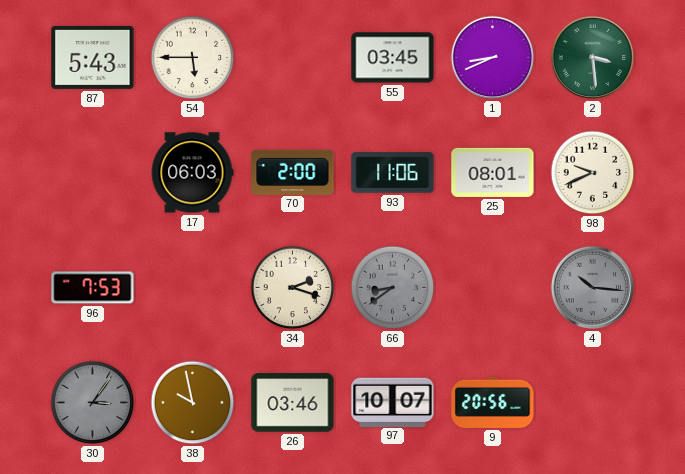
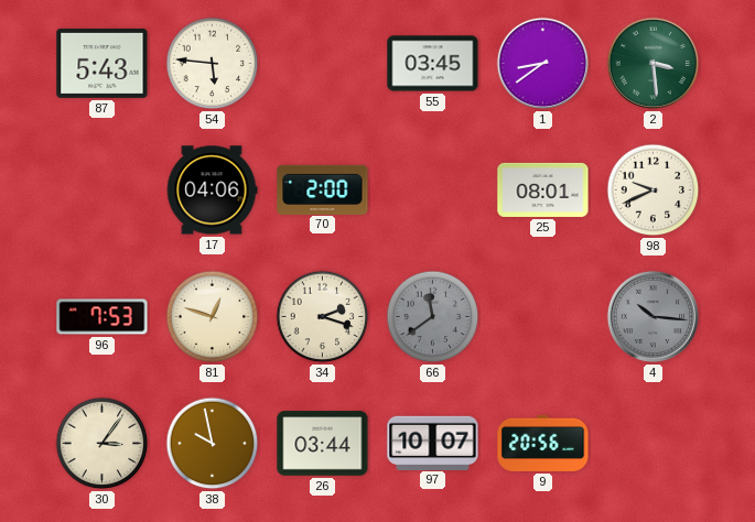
54: 5:45 -> 5:46 (213, 64)
1: 8:41 -> 8:39 (543, 64)
17: 06:03 -> 04:06 (212, 191)
93: 11:06 -> none (393, 173)
81: none -> 12:48 (213, 317)
66: 8:39 -> 11:39 (433, 317)
30 dial: grey -> cream (103, 444)
26: 03:46 -> 03:44 (323, 444)
